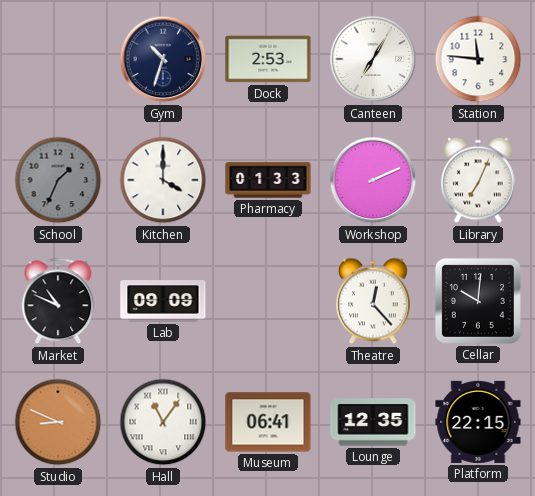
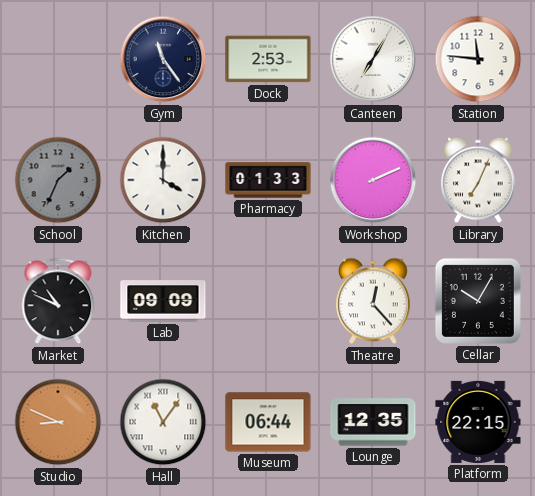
Gym: 10:33 -> 11:24 (163, 59)
Cellar: 10:01 -> 10:05 (478, 301)
Museum: 06:41 -> 06:44 (268, 422)
